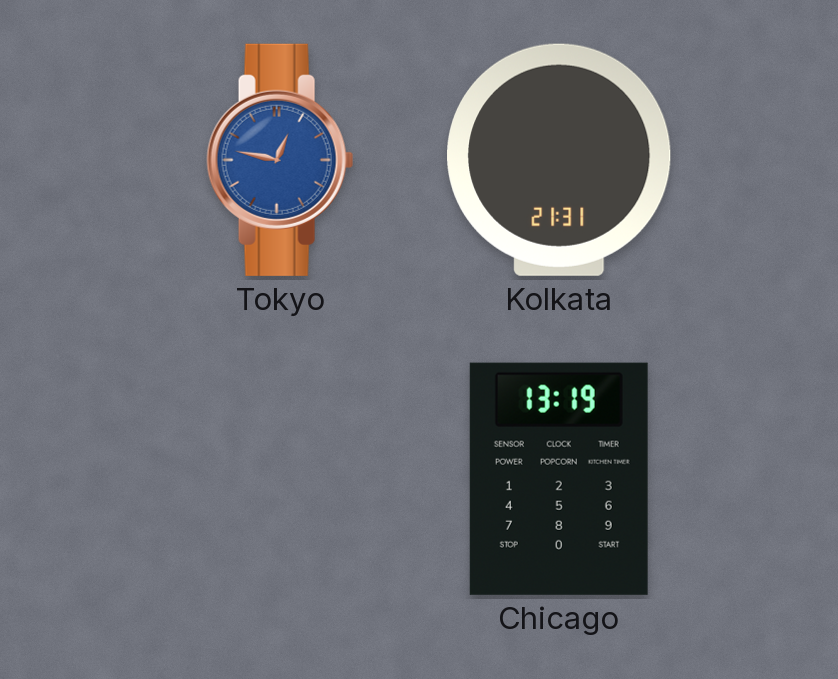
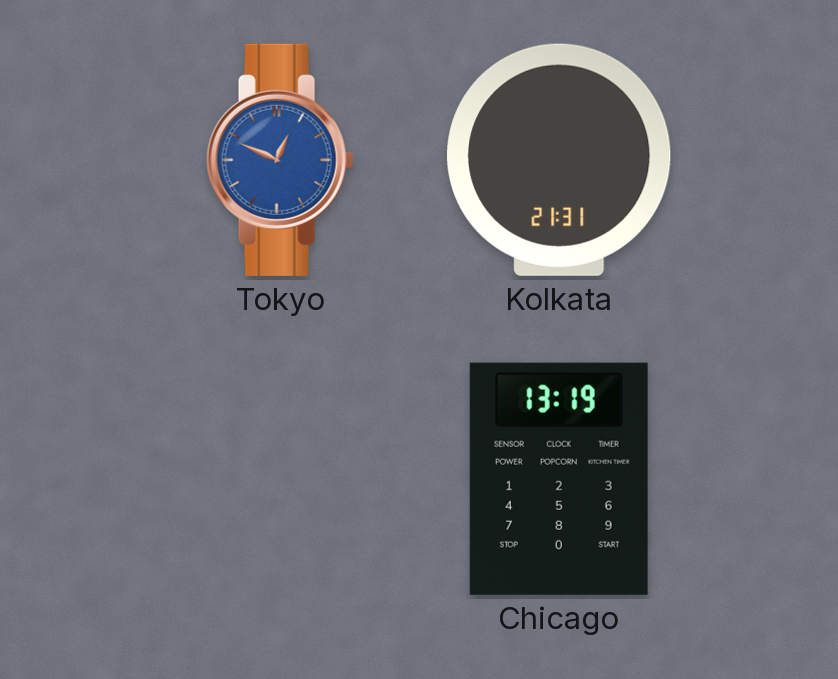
Tokyo: 12:47 -> 12:49 (280, 160)
